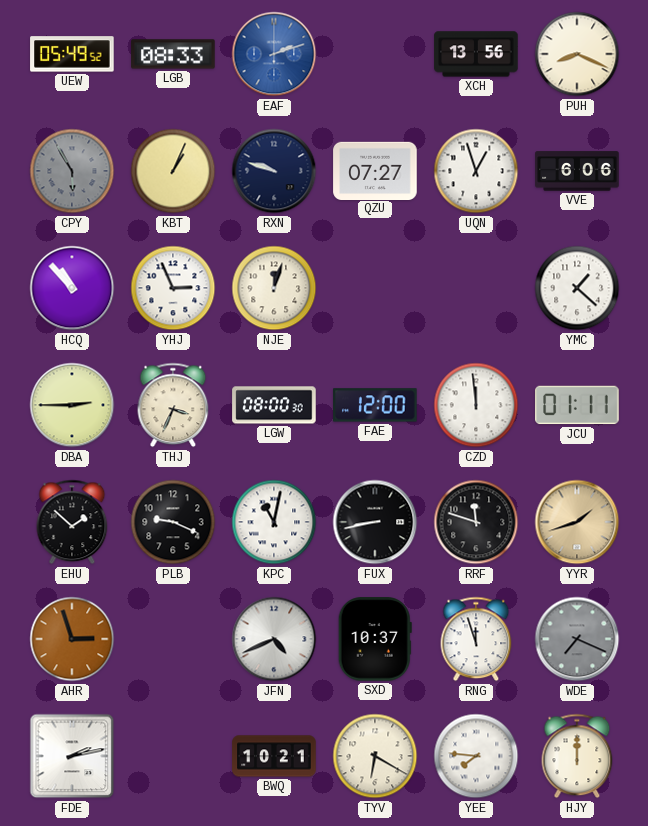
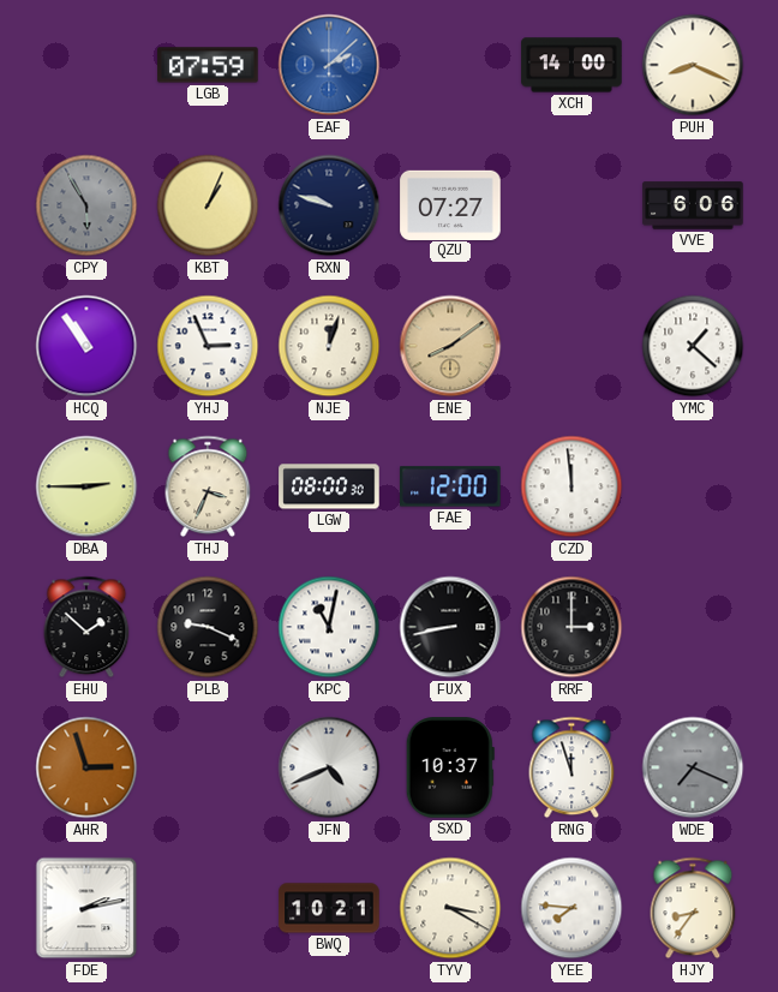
UEW: 05:49 -> none (72, 54)
LGB: 08:33 -> 07:59 (208, 65)
EAF: 2:12 -> 2:08 (329, 65)
XCH: 13:56 -> 14:00 (571, 65)
UQN: 12:57 -> none (476, 171)
HCQ: 10:53 -> 10:54 (86, 346)
ENE: none -> 8:09 (450, 346)
JCU: 01:11 -> none (577, 405)
RRF: 11:48 -> 3:00 (571, 627)
YYR: 1:42 -> none (577, 522)
TYV: 6:20 -> 3:20 (450, 908)
HJY: 12:00 -> 8:36 (693, 908)
